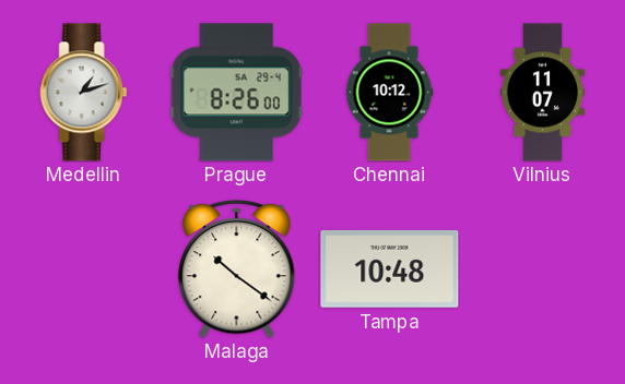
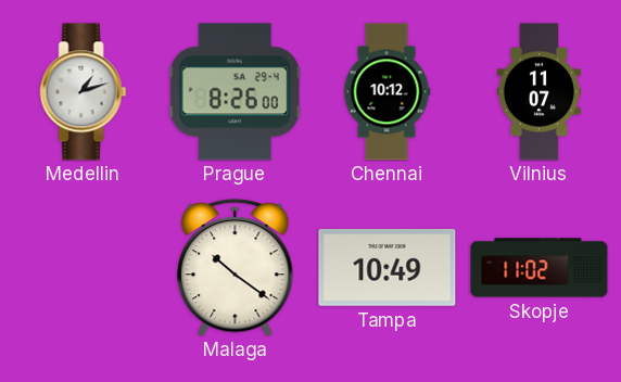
Tampa: 10:48 -> 10:49 (388, 267)
Skopje: none -> 11:02 (540, 268)
